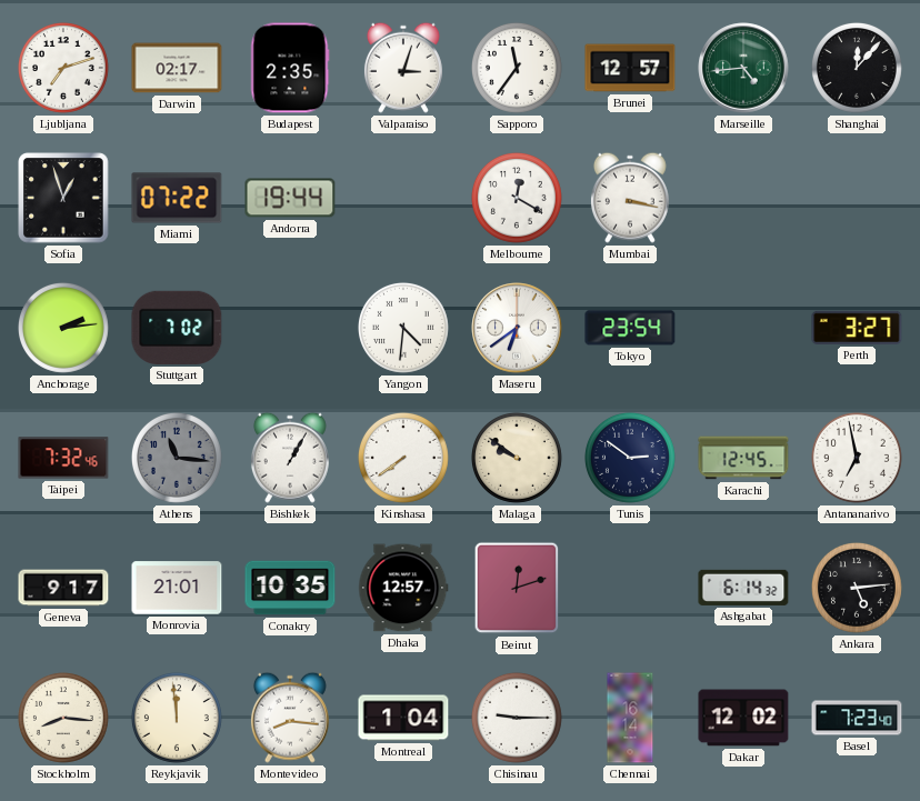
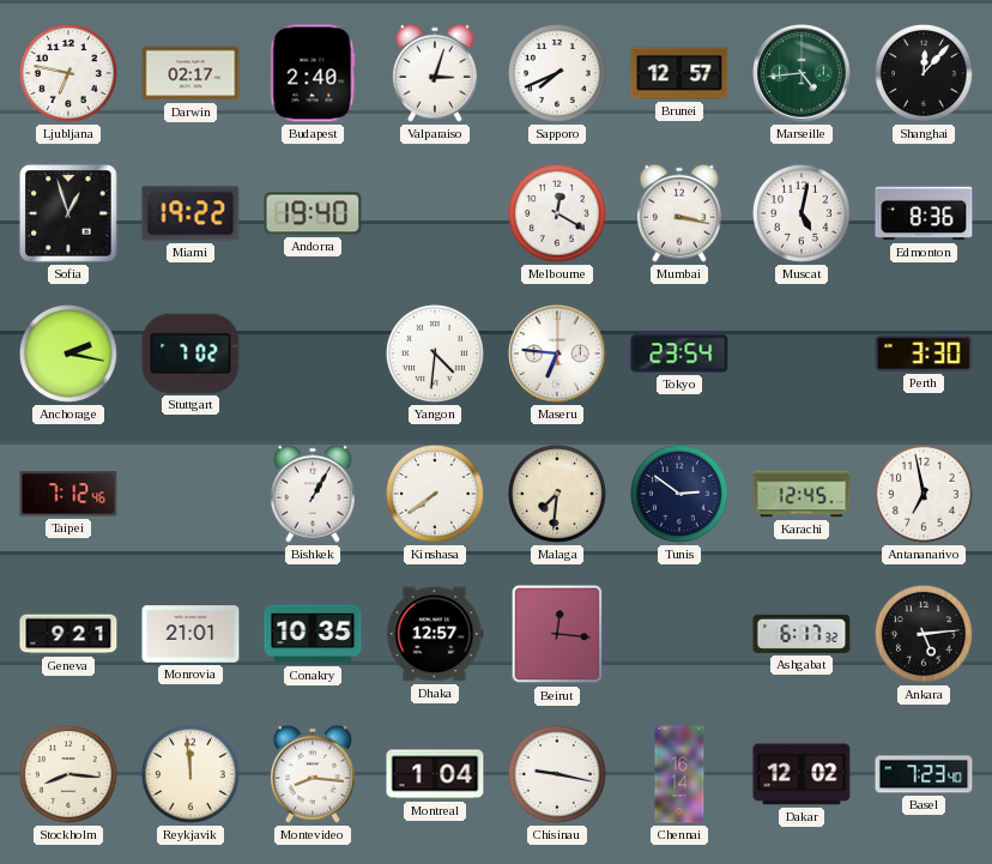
Ljubljana: 7:12 -> 6:47 (68, 73)
Budapest: 2:35 -> 2:40 (313, 73)
Sapporo: 11:36 -> 7:41 (557, 73)
Miami: 07:22 -> 19:22 (190, 213)
Andorra: 19:44 -> 19:40 (313, 213)
Muscat: none -> 5:02 (802, 213)
Edmonton: none -> 8:36 (924, 213)
Anchorage: 2:14 -> 2:17 (68, 354)
Maseru: 6:39 -> 6:46 (557, 354)
Perth: 3:27 -> 3:30 (924, 354)
Taipei: 7:32 -> 7:12 (68, 494)
Athens: 11:16 -> none (177, 458)
Malaga: 9:51 -> 7:31 (557, 494)
Geneva: 9:17 -> 9:21 (68, 634)
Beirut: 12:12 -> 12:16 (557, 634)
Ashgabat: 6:14 -> 6:17 (802, 634)
Chisinau: 9:15 -> 9:17 (557, 774)
